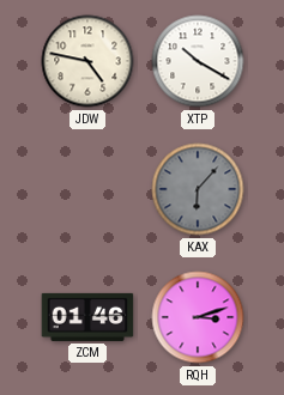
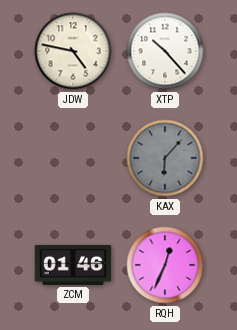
XTP: 10:20 -> 10:23 (165, 51)
RQH: 3:12 -> 12:34 (165, 265)
